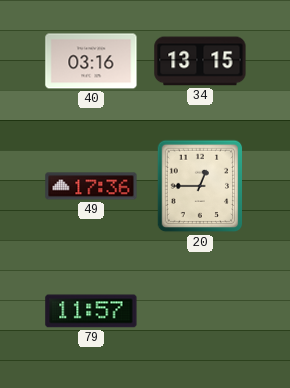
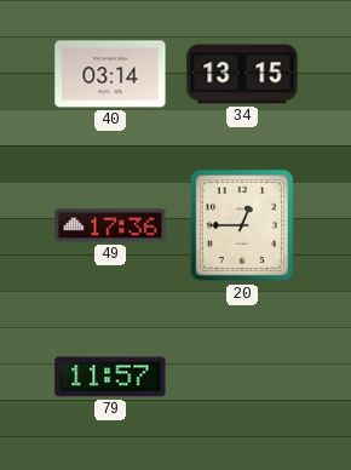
40: 03:16 -> 03:14 (110, 74)
